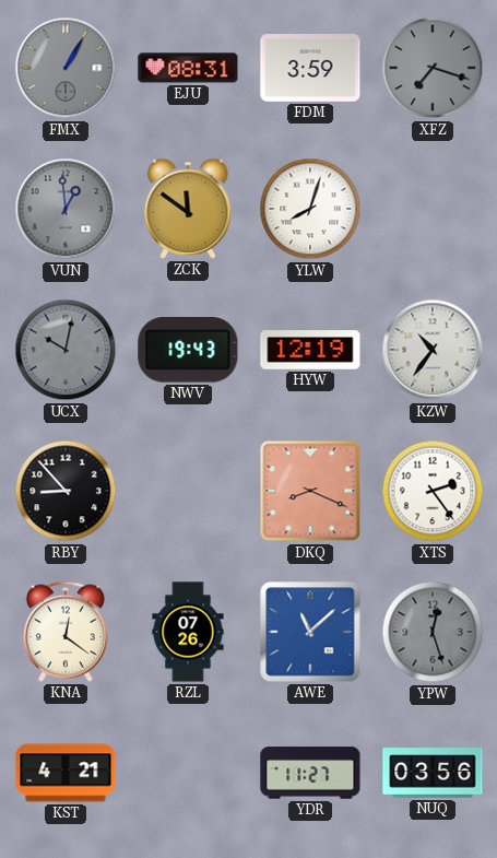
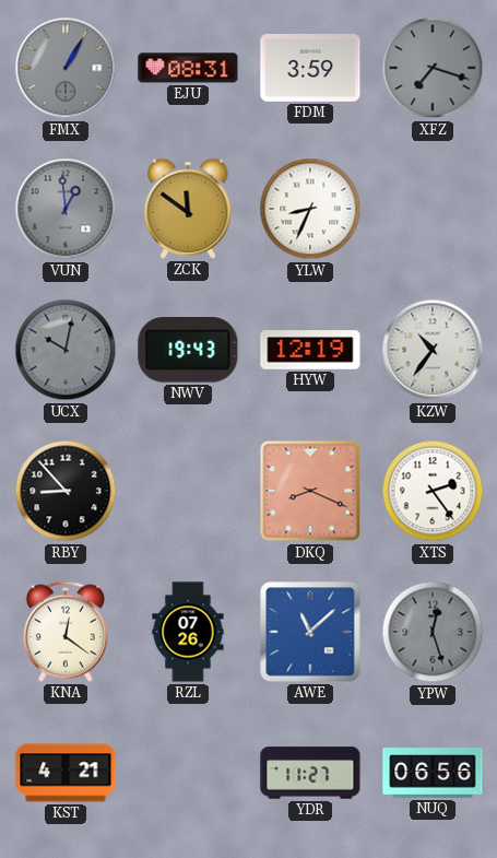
YLW: 8:03 -> 8:34 (310, 209)
NUQ: 03:56 -> 06:56 (433, 773)
